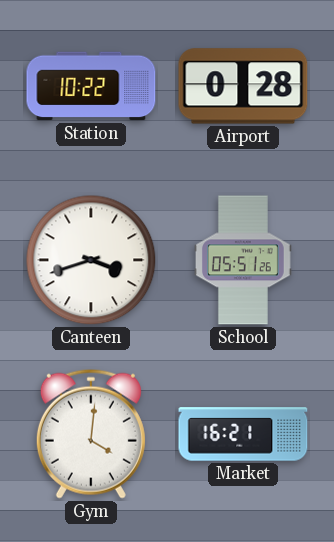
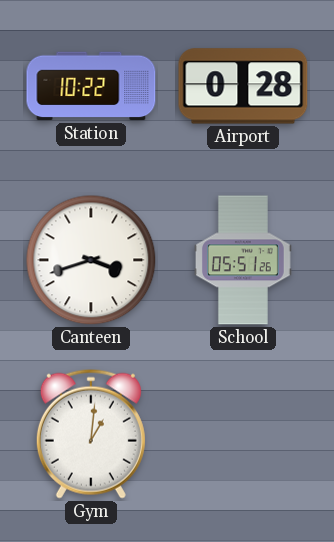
Gym: 4:01 -> 1:01 (91, 434)
Market: 16:21 -> none (243, 434)
